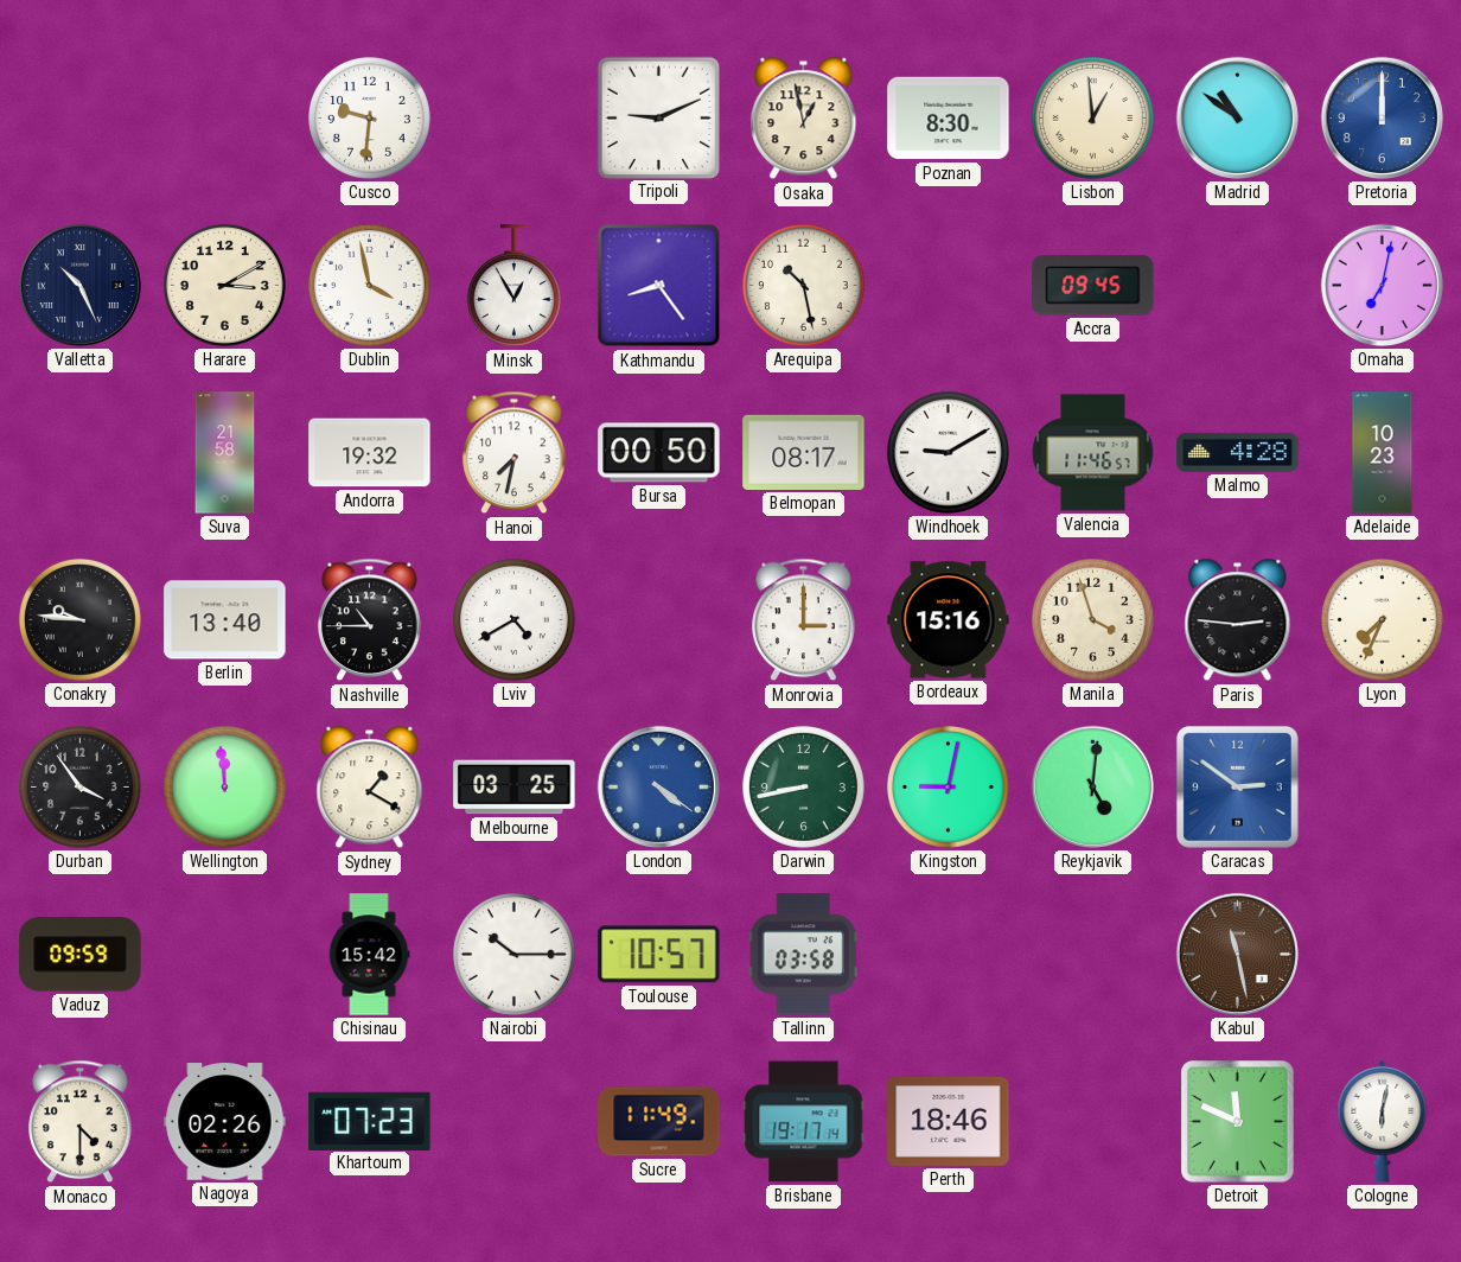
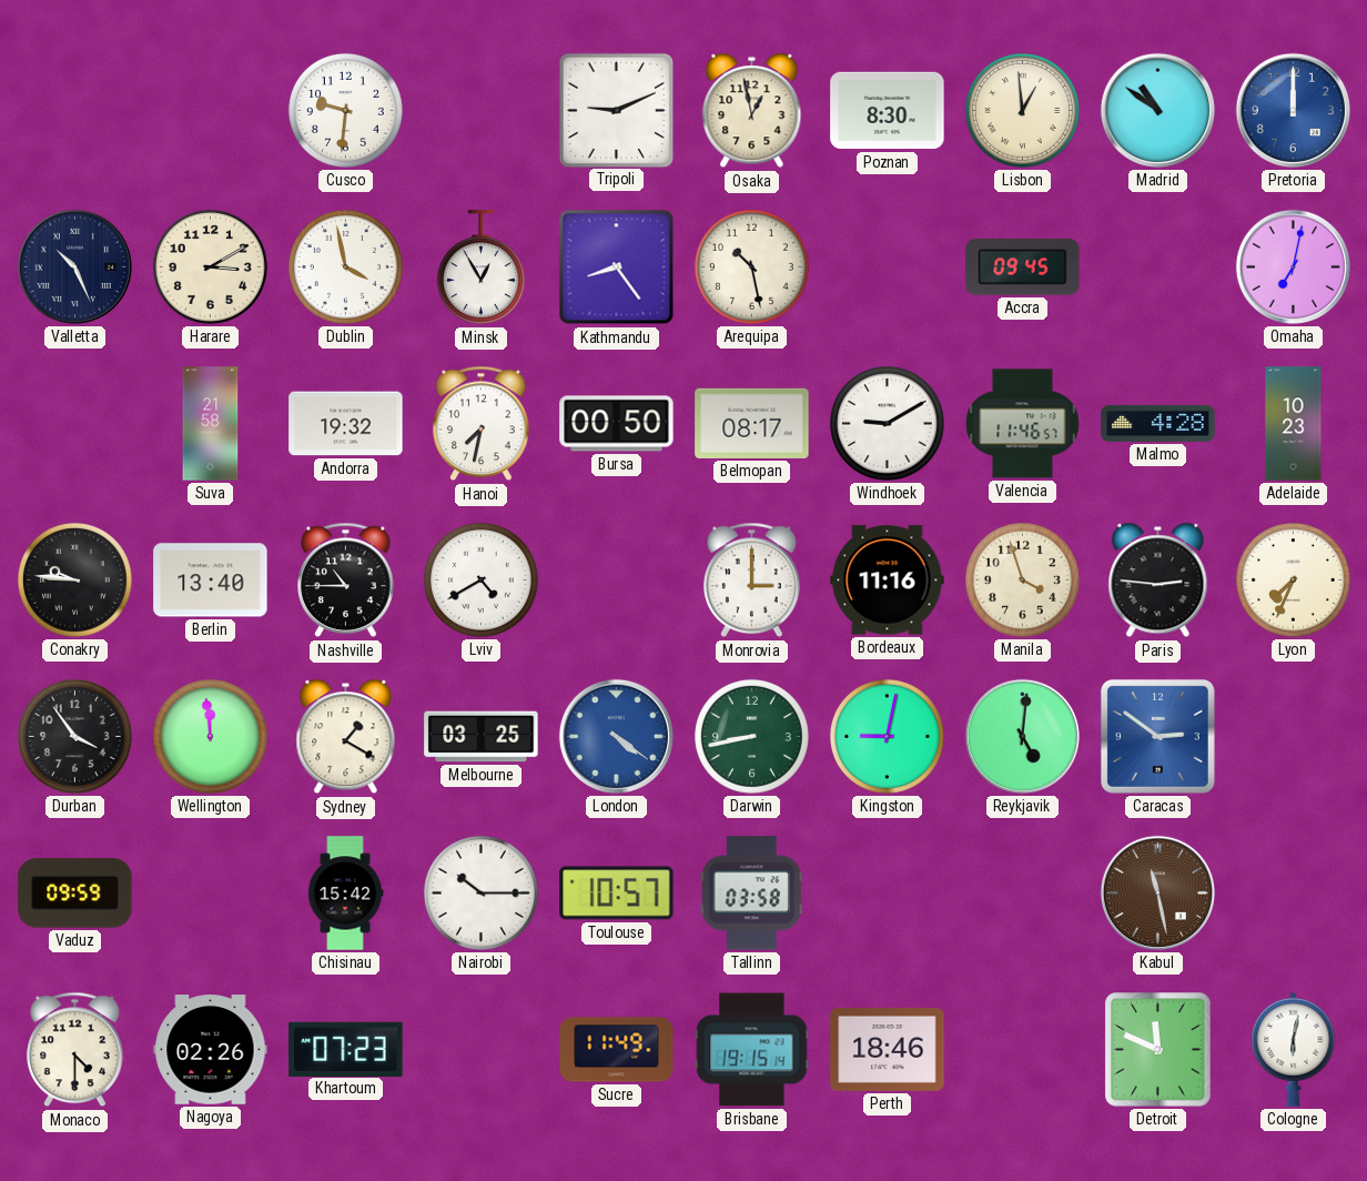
Bordeaux: 15:16 -> 11:16 (888, 581)
Brisbane: 19:17 -> 19:15 (752, 1050)
